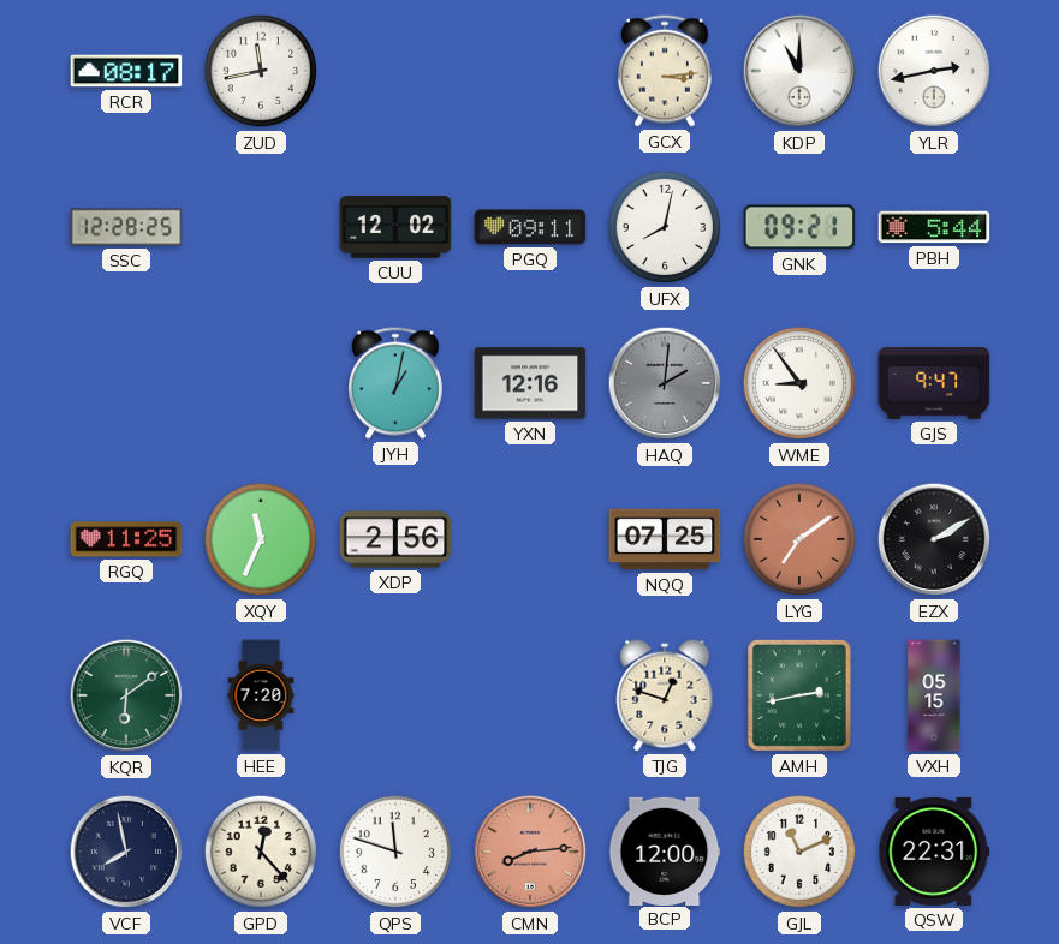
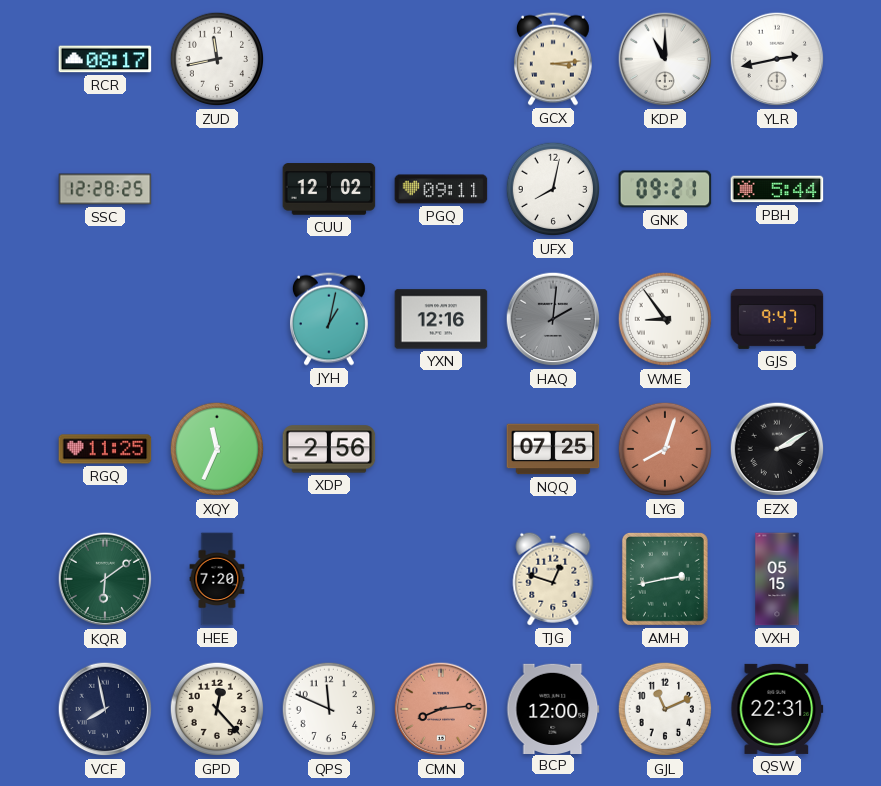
LYG: 7:09 -> 8:03 (665, 449)
QPS: 11:48 -> 11:49 (329, 709)
